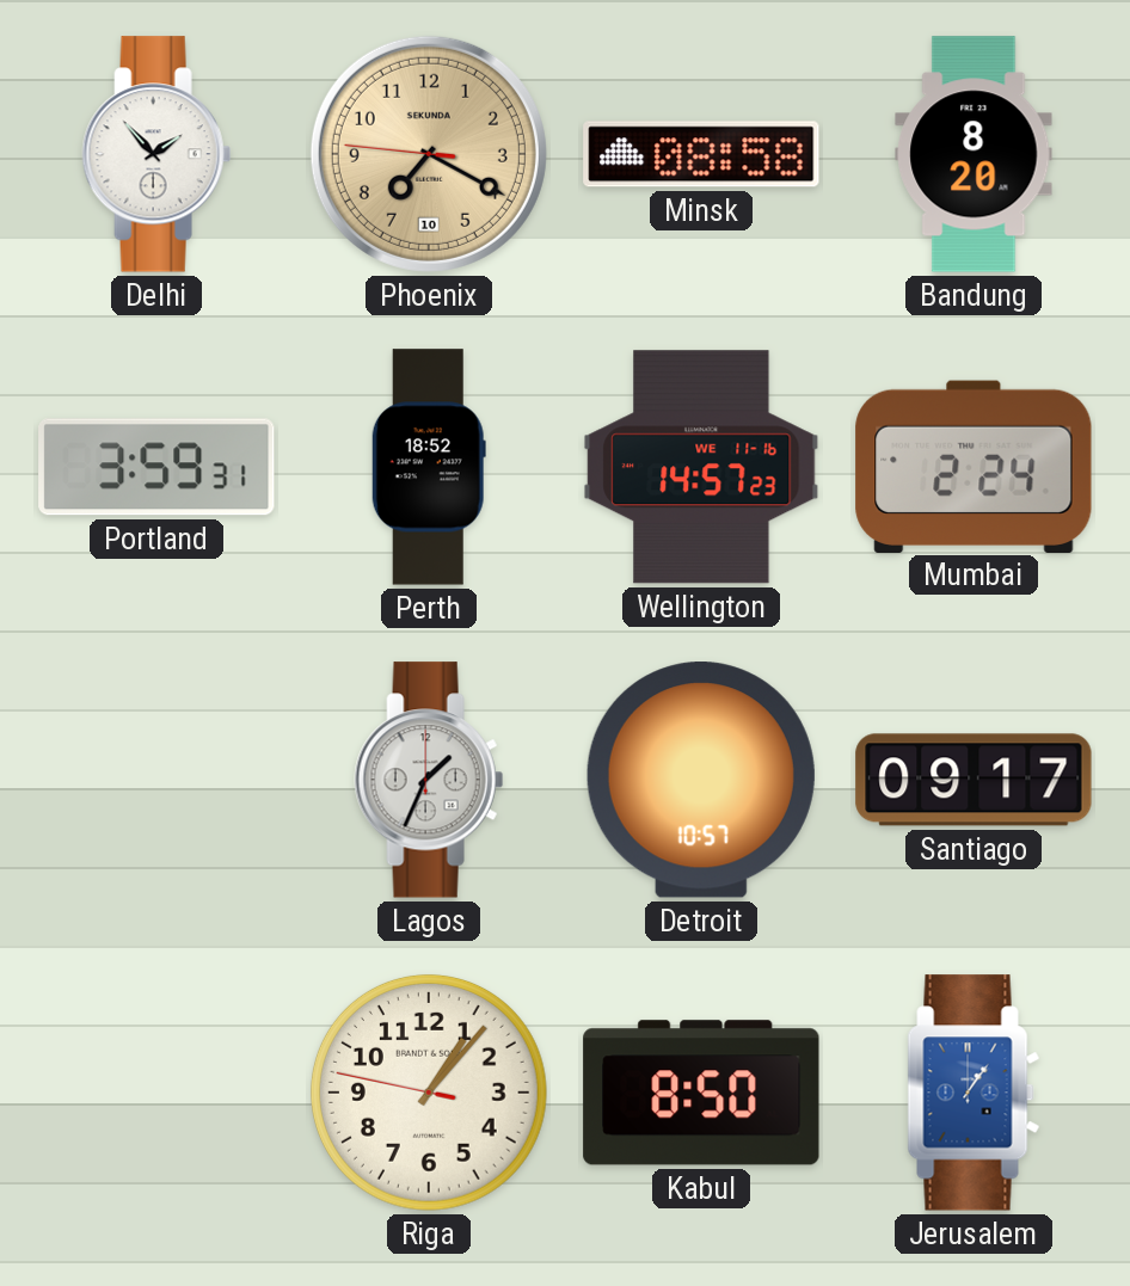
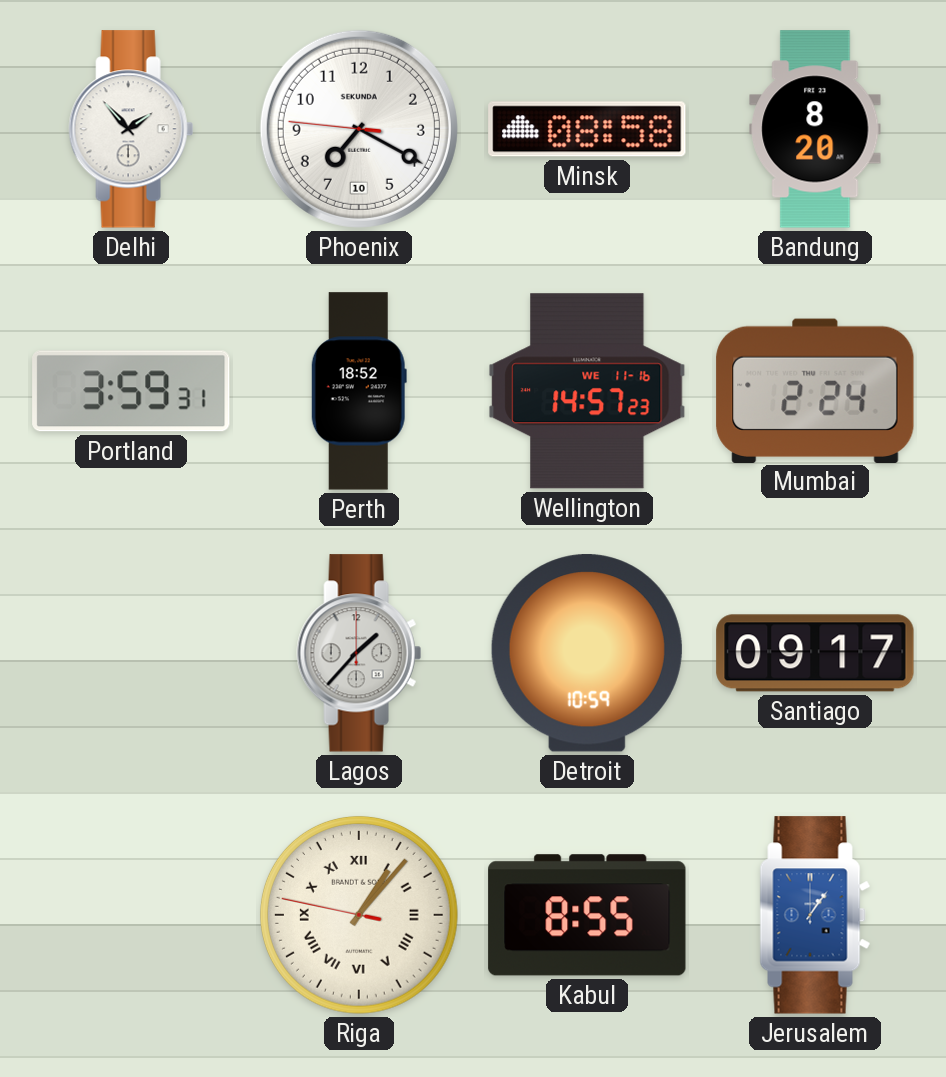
Phoenix dial: champagne -> white (359, 129)
Lagos: 1:34 -> 1:37 (359, 653)
Detroit: 10:57 -> 10:59 (587, 653)
Riga numerals: Arabic -> Roman (359, 915)
Kabul: 8:50 -> 8:55 (587, 915)
